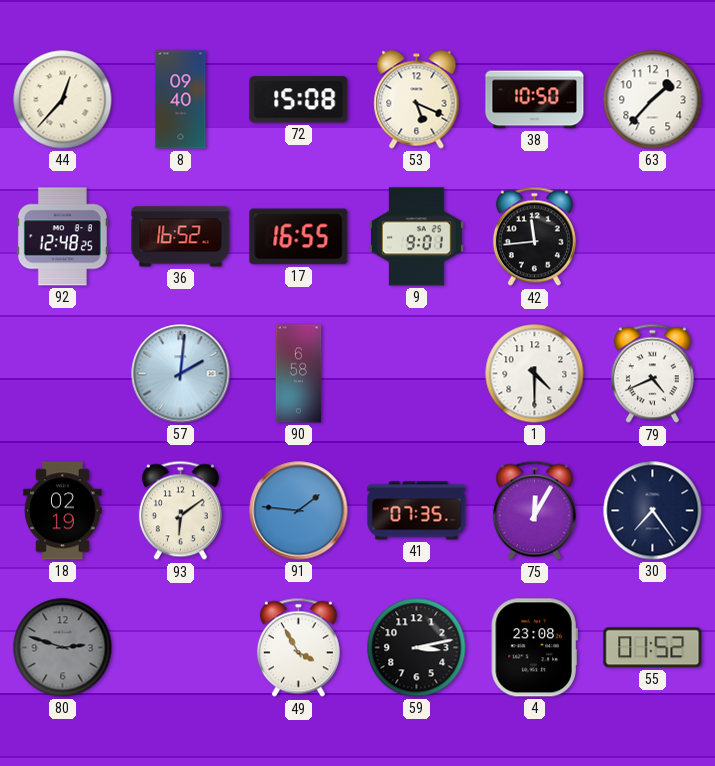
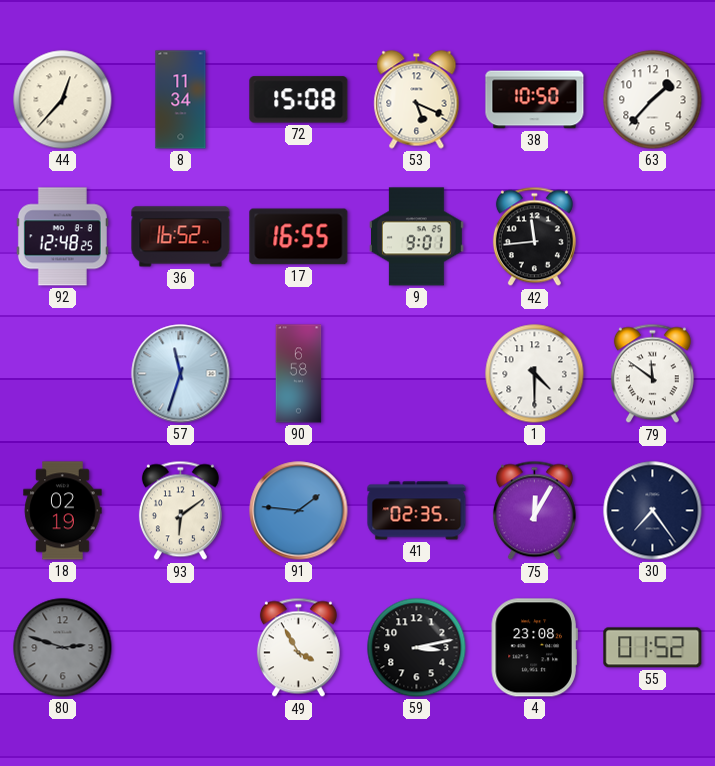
8: 09:40 -> 11:34 (181, 100)
57: 2:01 -> 11:33 (181, 374)
79: 4:41 -> 11:51 (652, 374)
41: 07:35 -> 02:35 (417, 511)
